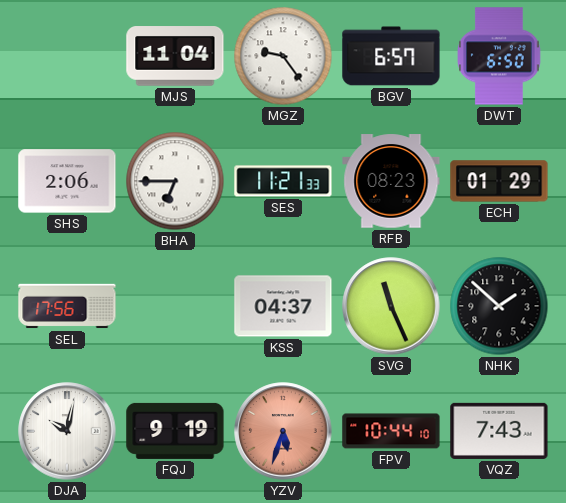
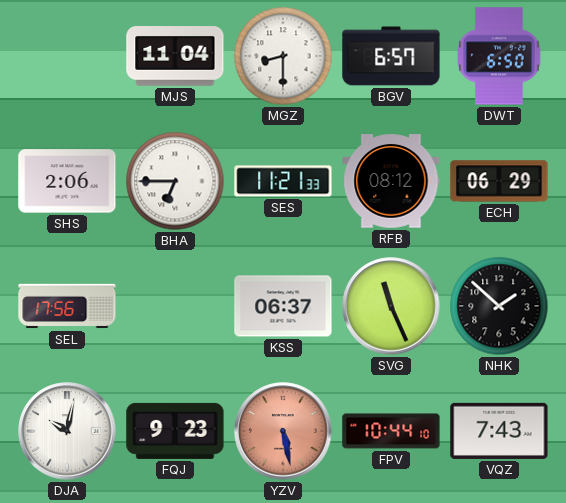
MGZ: 9:24 -> 8:30 (283, 56)
RFB: 08:23 -> 08:12 (391, 181)
ECH: 01:29 -> 06:29 (499, 181)
KSS: 04:37 -> 06:37 (283, 306)
FQJ: 9:19 -> 9:23 (175, 431)
YZV: 5:33 -> 5:28 (283, 431)
